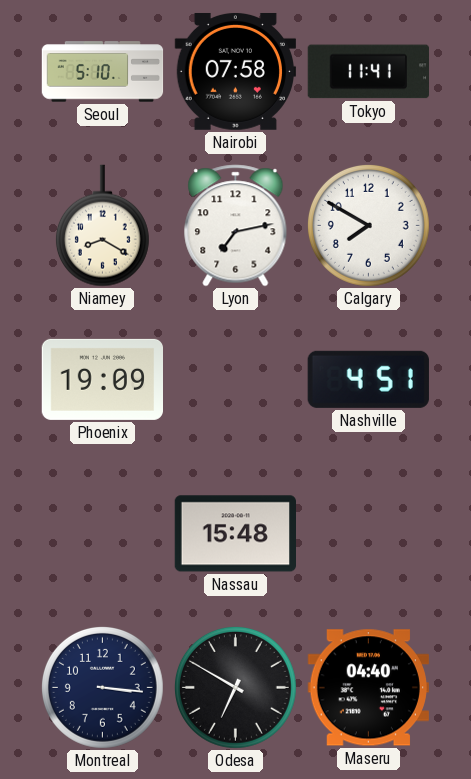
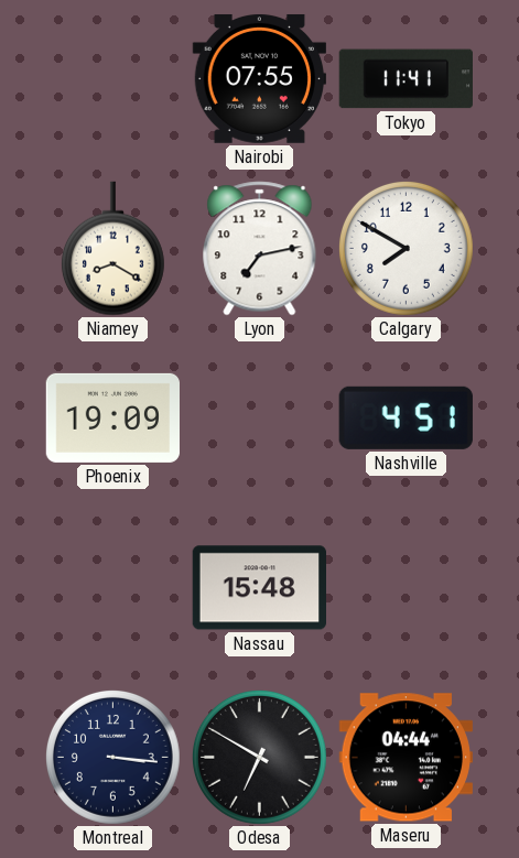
Seoul: 5:10 -> none (103, 72)
Nairobi: 07:58 -> 07:55 (259, 78)
Maseru: 04:40 -> 04:44 (406, 758)
